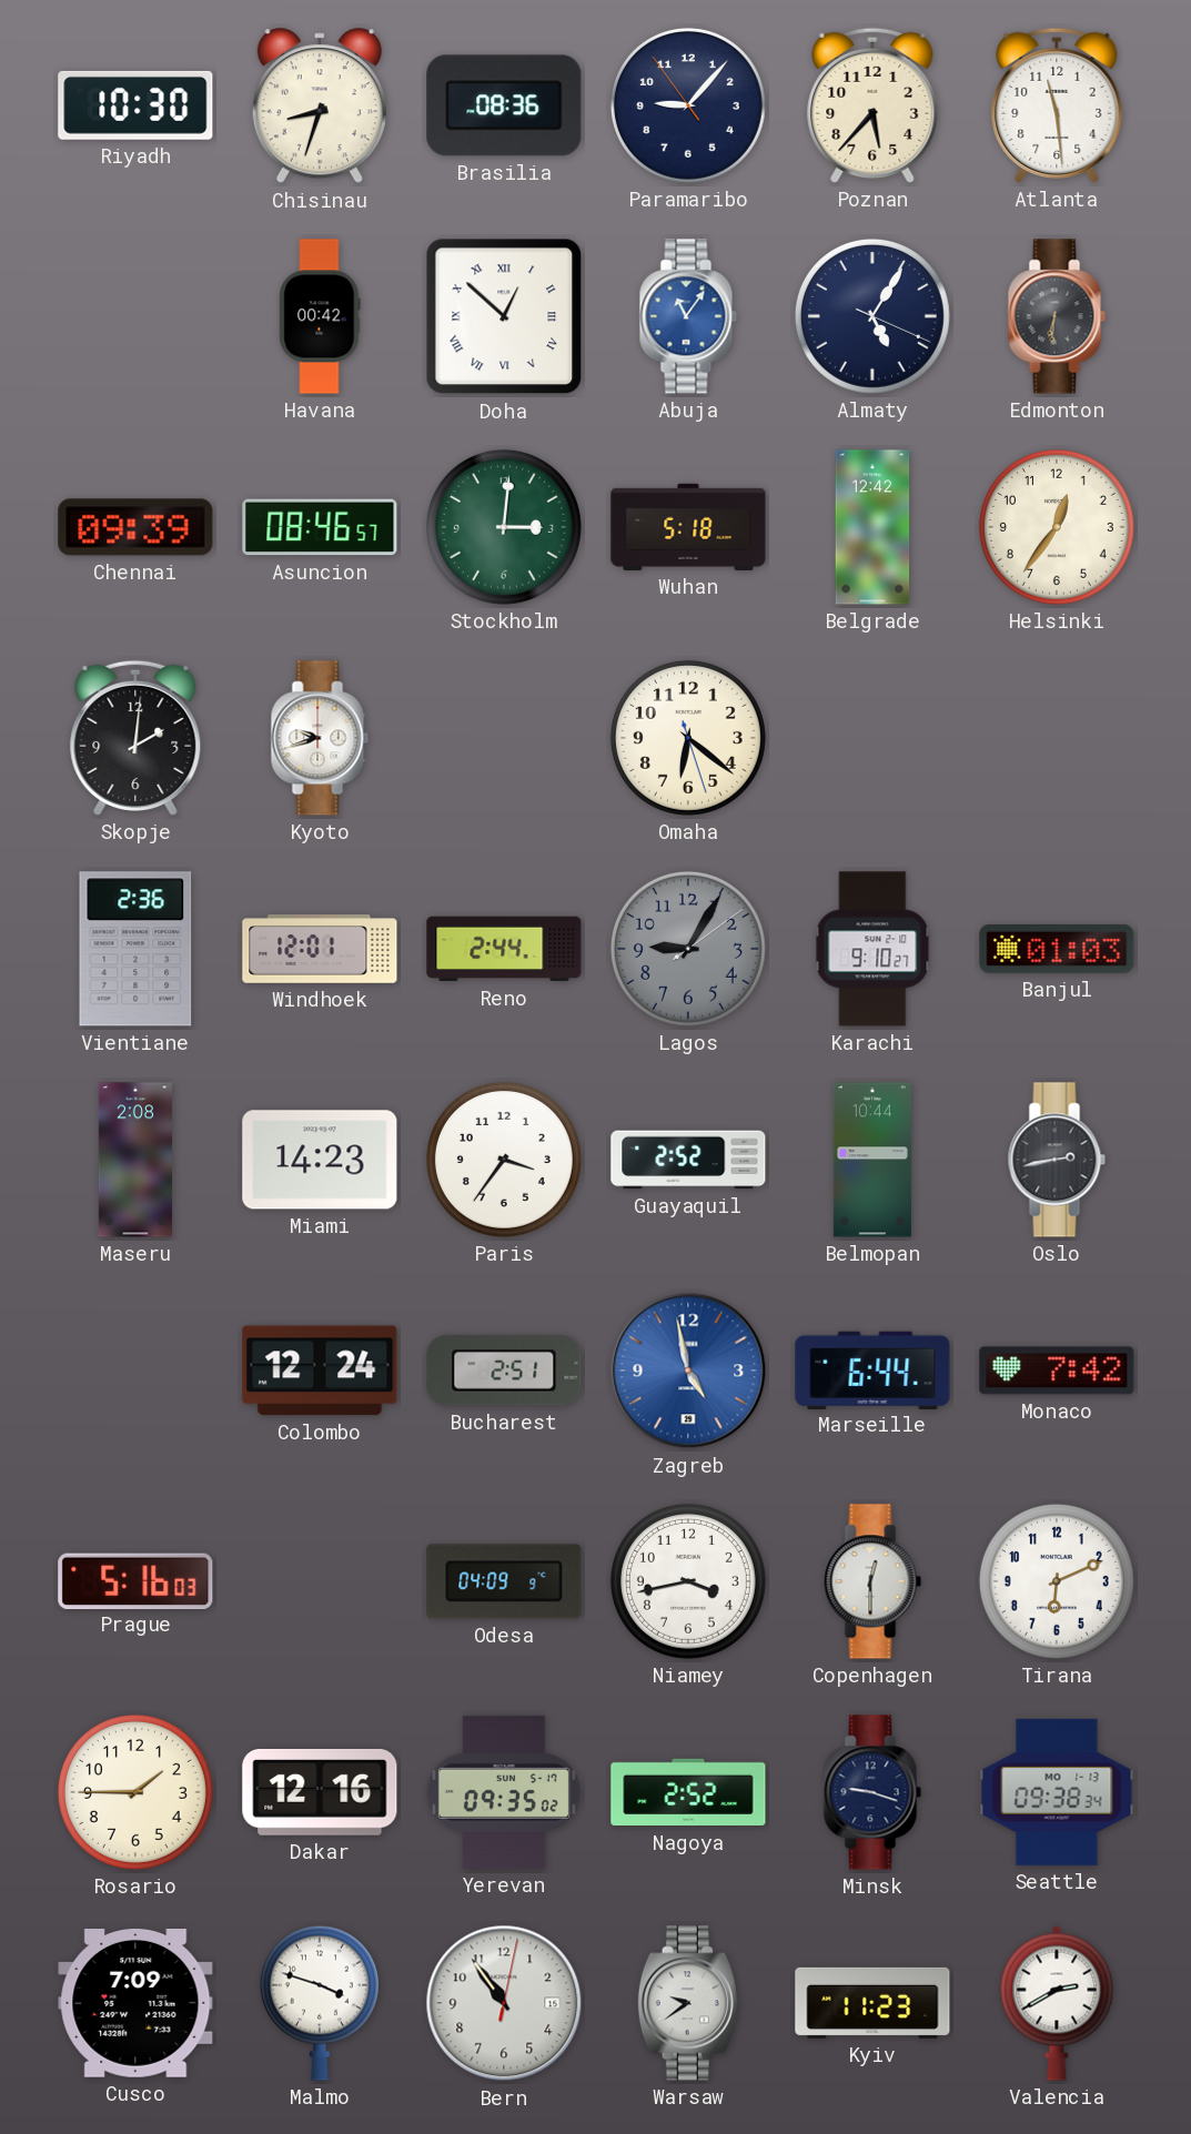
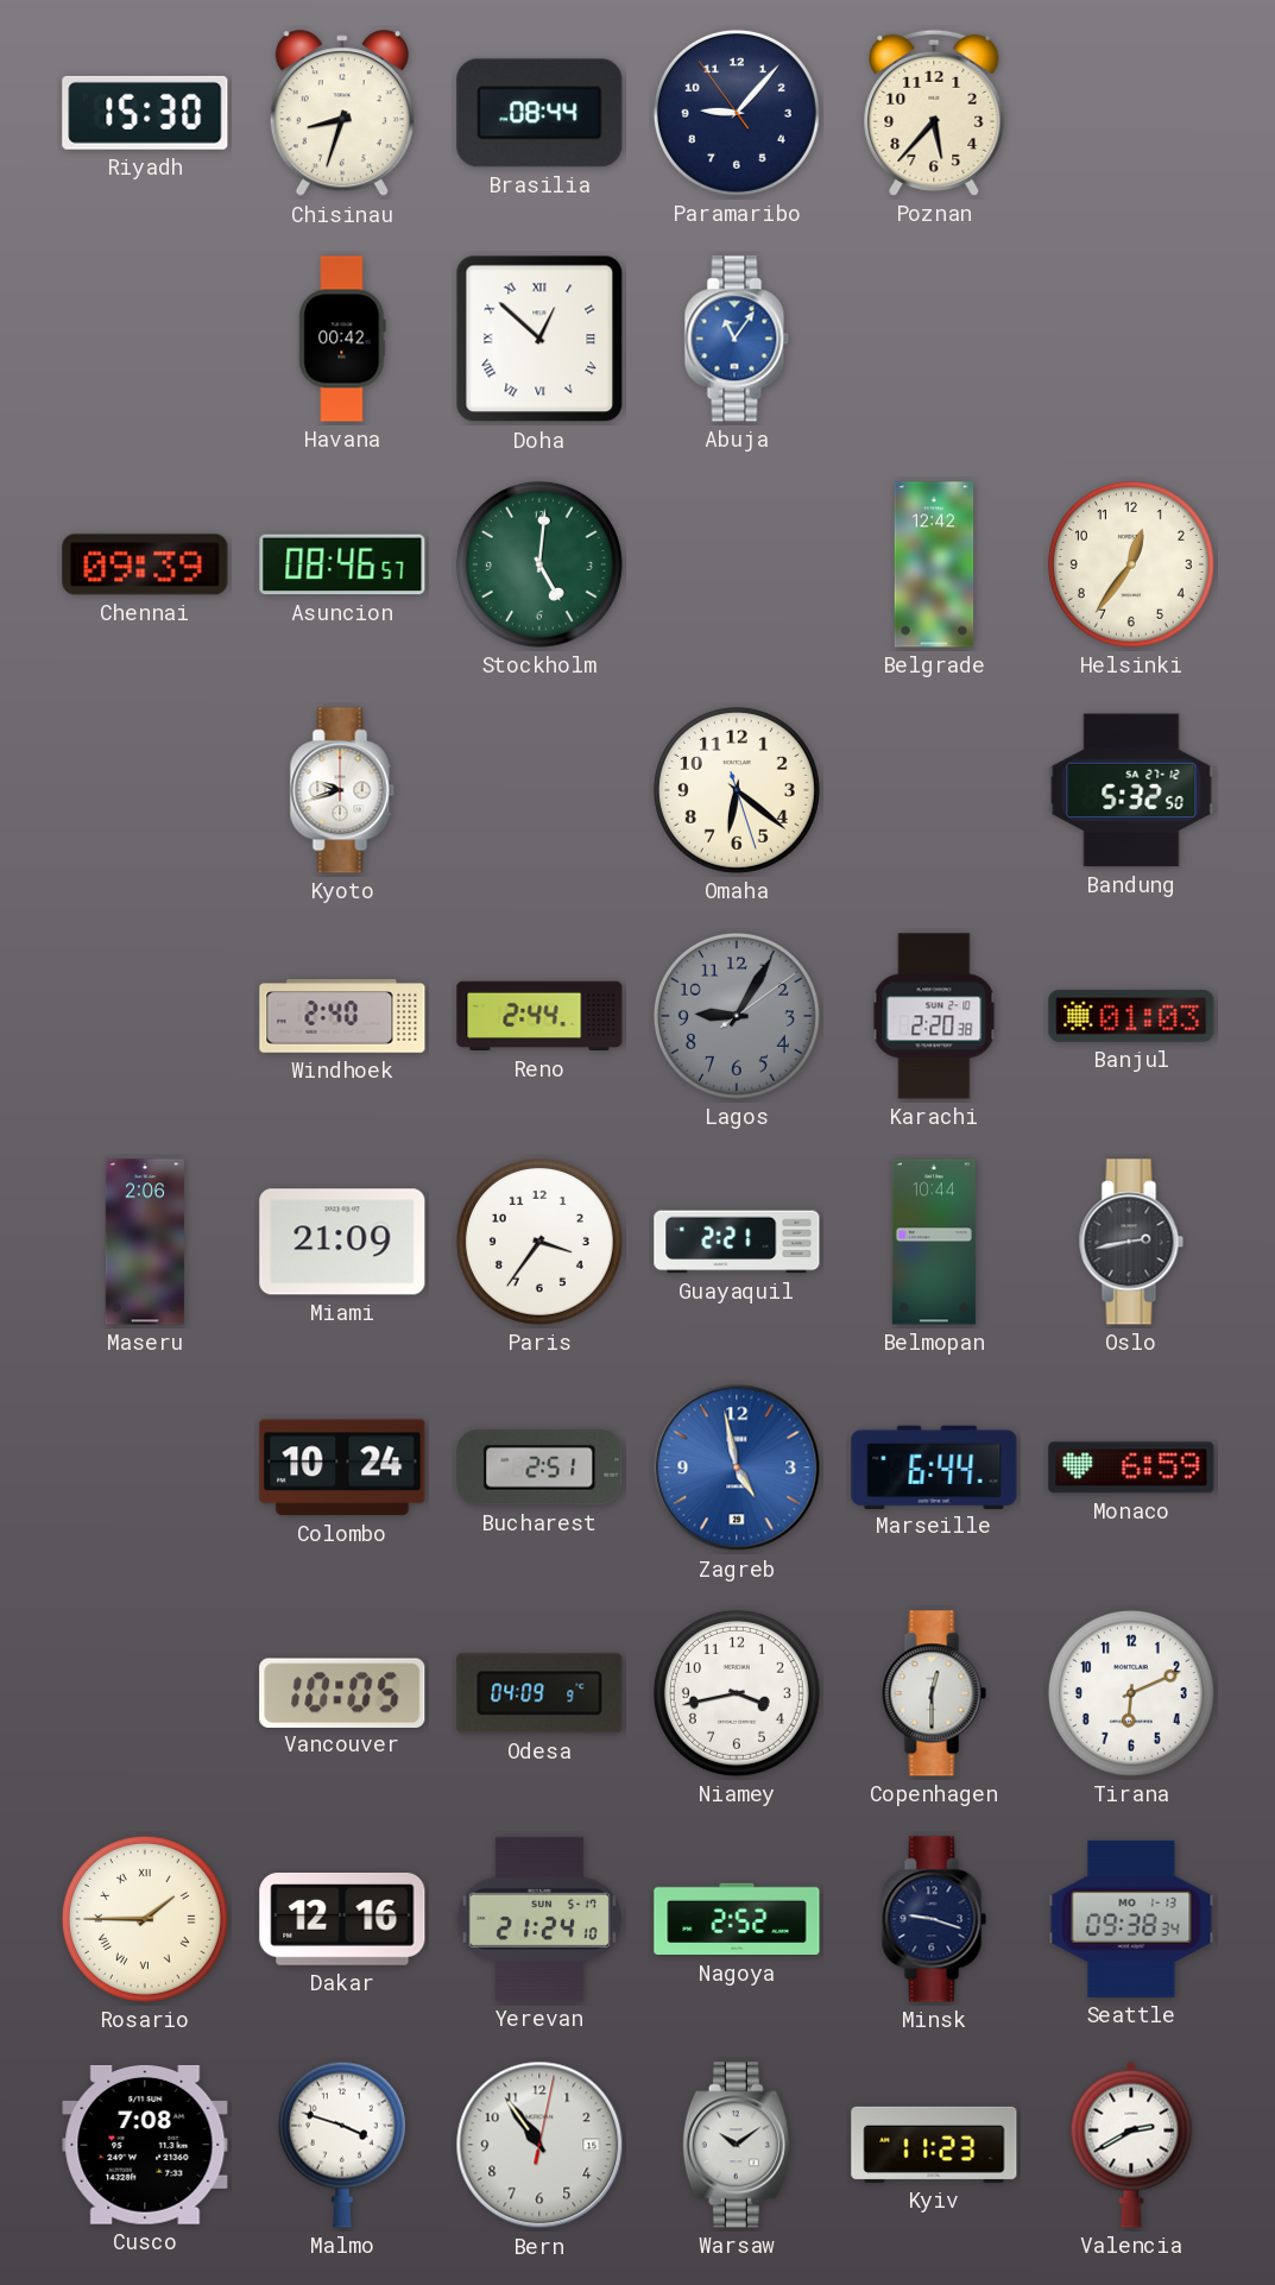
Riyadh: 10:30 -> 15:30 (145, 113)
Brasilia: 08:36 -> 08:44 (539, 113)
Atlanta: 11:29 -> none (1057, 105)
Almaty: 5:05 -> none (872, 316)
Edmonton: 6:31 -> none (1057, 316)
Stockholm: 3:01 -> 5:01 (539, 564)
Wuhan: 5:18 -> none (688, 527)
Skopje: 2:01 -> none (135, 738)
Bandung: none -> 5:32 (1131, 790)
Vientiane: 2:36 -> none (135, 949)
Windhoek: 12:01 -> 2:40 (342, 1016)
Karachi: 9:10 -> 2:20 (934, 1016)
Maseru: 2:08 -> 2:06 (145, 1242)
Miami: 14:23 -> 21:09 (342, 1242)
Guayaquil: 2:52 -> 2:21 (737, 1242)
Colombo: 12:24 -> 10:24 (342, 1467)
Monaco: 7:42 -> 6:59 (1131, 1467)
Prague: 5:16 -> none (135, 1580)
Vancouver: none -> 10:05 (342, 1692)
Rosario numerals: Arabic -> Roman (145, 1919)
Yerevan: 09:35 -> 21:24 (539, 1919)
Cusco: 7:09 -> 7:08 (145, 2145)
Warsaw: 9:39 -> 10:09 (737, 2145)
